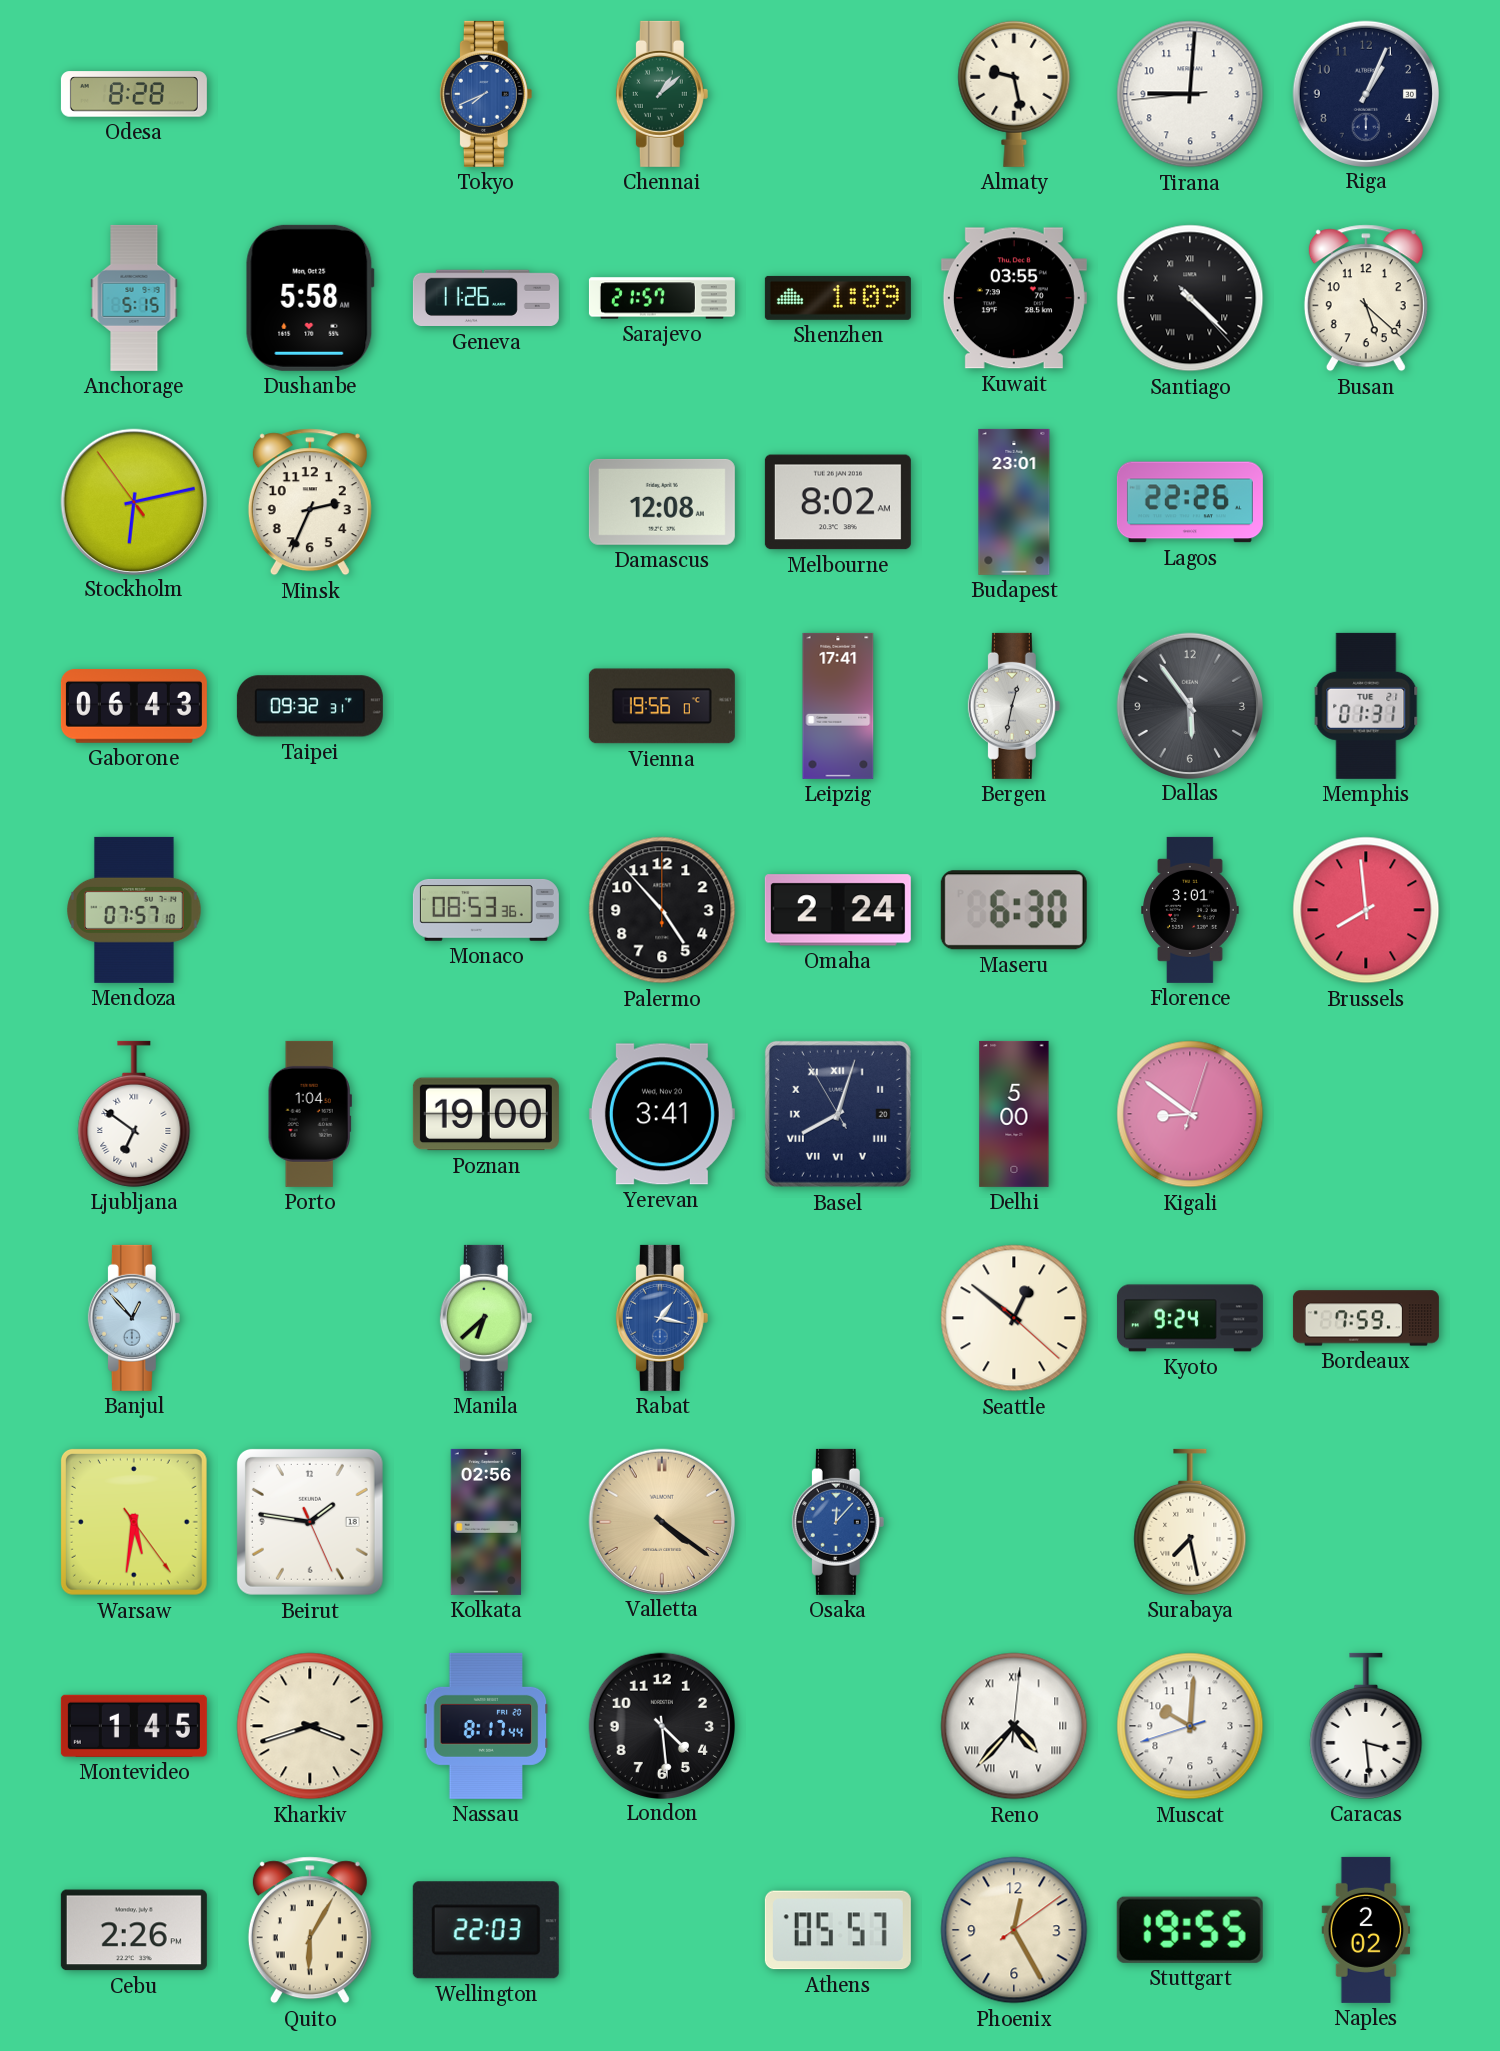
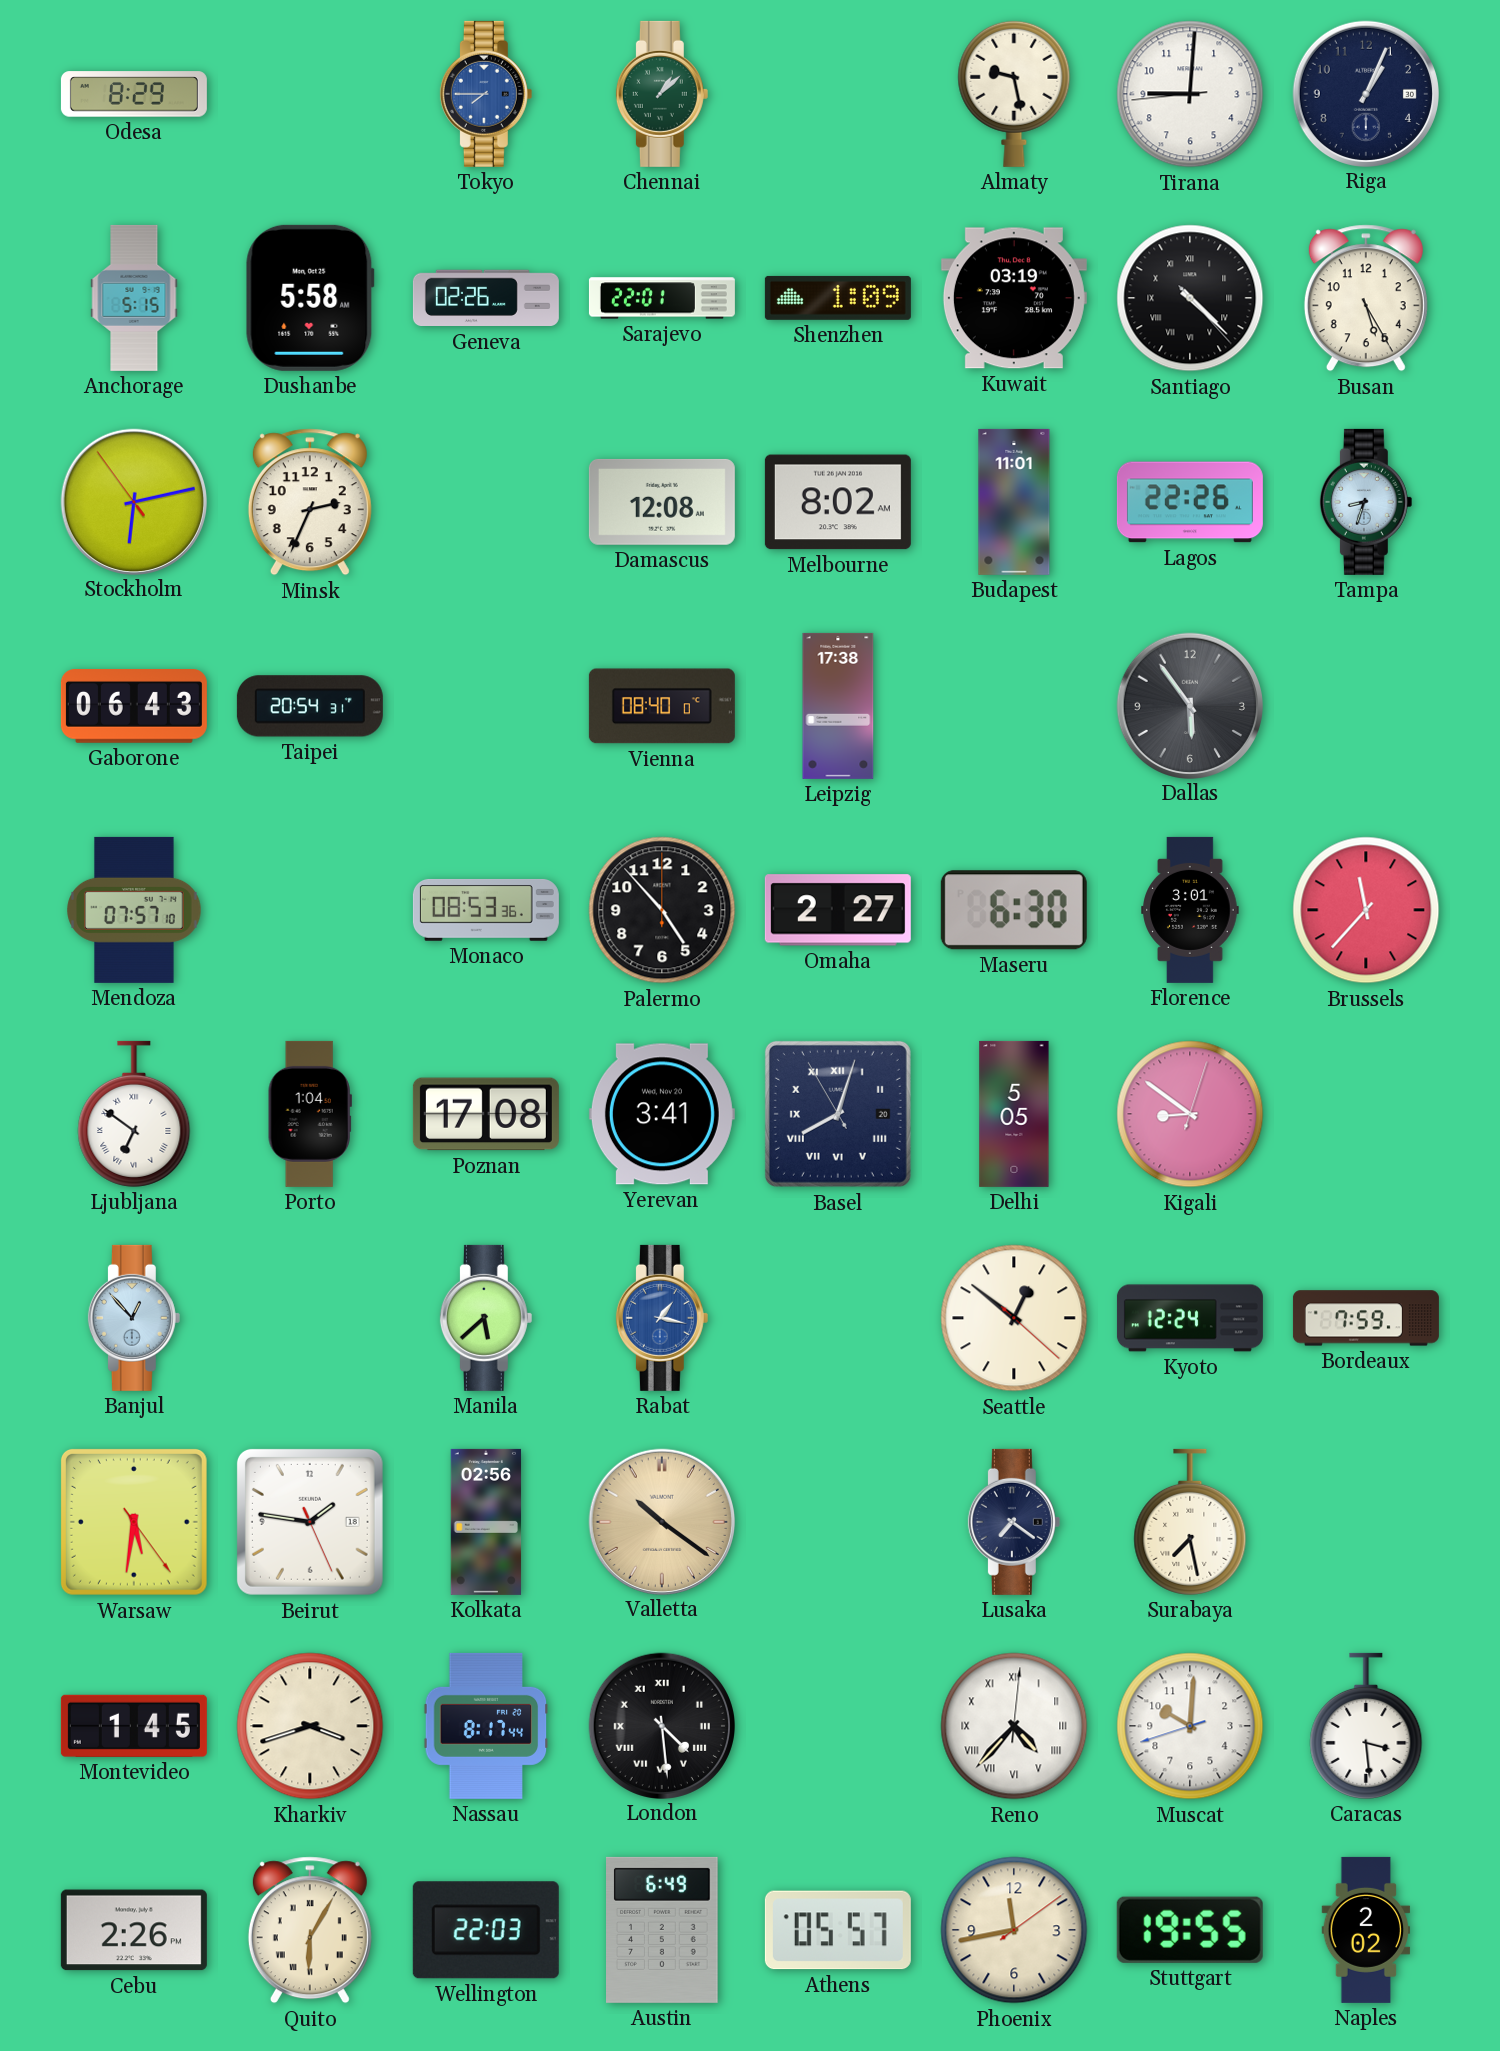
Odesa: 8:28 -> 8:29 (134, 94)
Tokyo: 7:41 -> 7:45 (486, 94)
Geneva: 11:26 -> 02:26 (486, 298)
Sarajevo: 21:57 -> 22:01 (662, 298)
Kuwait: 03:55 -> 03:19 (1014, 298)
Busan: 5:22 -> 5:25 (1366, 298)
Budapest: 23:01 -> 11:01 (1014, 502)
Tampa: none -> 8:33 (1366, 502)
Taipei: 09:32 -> 20:54 (310, 706)
Vienna: 19:56 -> 08:40 (662, 706)
Leipzig: 17:41 -> 17:38 (838, 706)
Bergen: 12:32 -> none (1014, 706)
Memphis: 01:31 -> none (1366, 706)
Omaha: 2:24 -> 2:27 (838, 910)
Brussels: 7:59 -> 11:37 (1366, 910)
Poznan: 19:00 -> 17:08 (486, 1114)
Delhi: 5:00 -> 5:05 (1014, 1114)
Manila: 6:38 -> 5:38 (486, 1318)
Kyoto: 9:24 -> 12:24 (1190, 1318)
Valletta: 4:21 -> 10:21 (661, 1521)
Osaka: 12:07 -> none (838, 1522)
Lusaka: none -> 7:21 (1014, 1522)
London numerals: Arabic -> Roman (661, 1725)
Austin: none -> 6:49 (663, 1930)
Phoenix: 12:25 -> 11:43 (1014, 1930)
